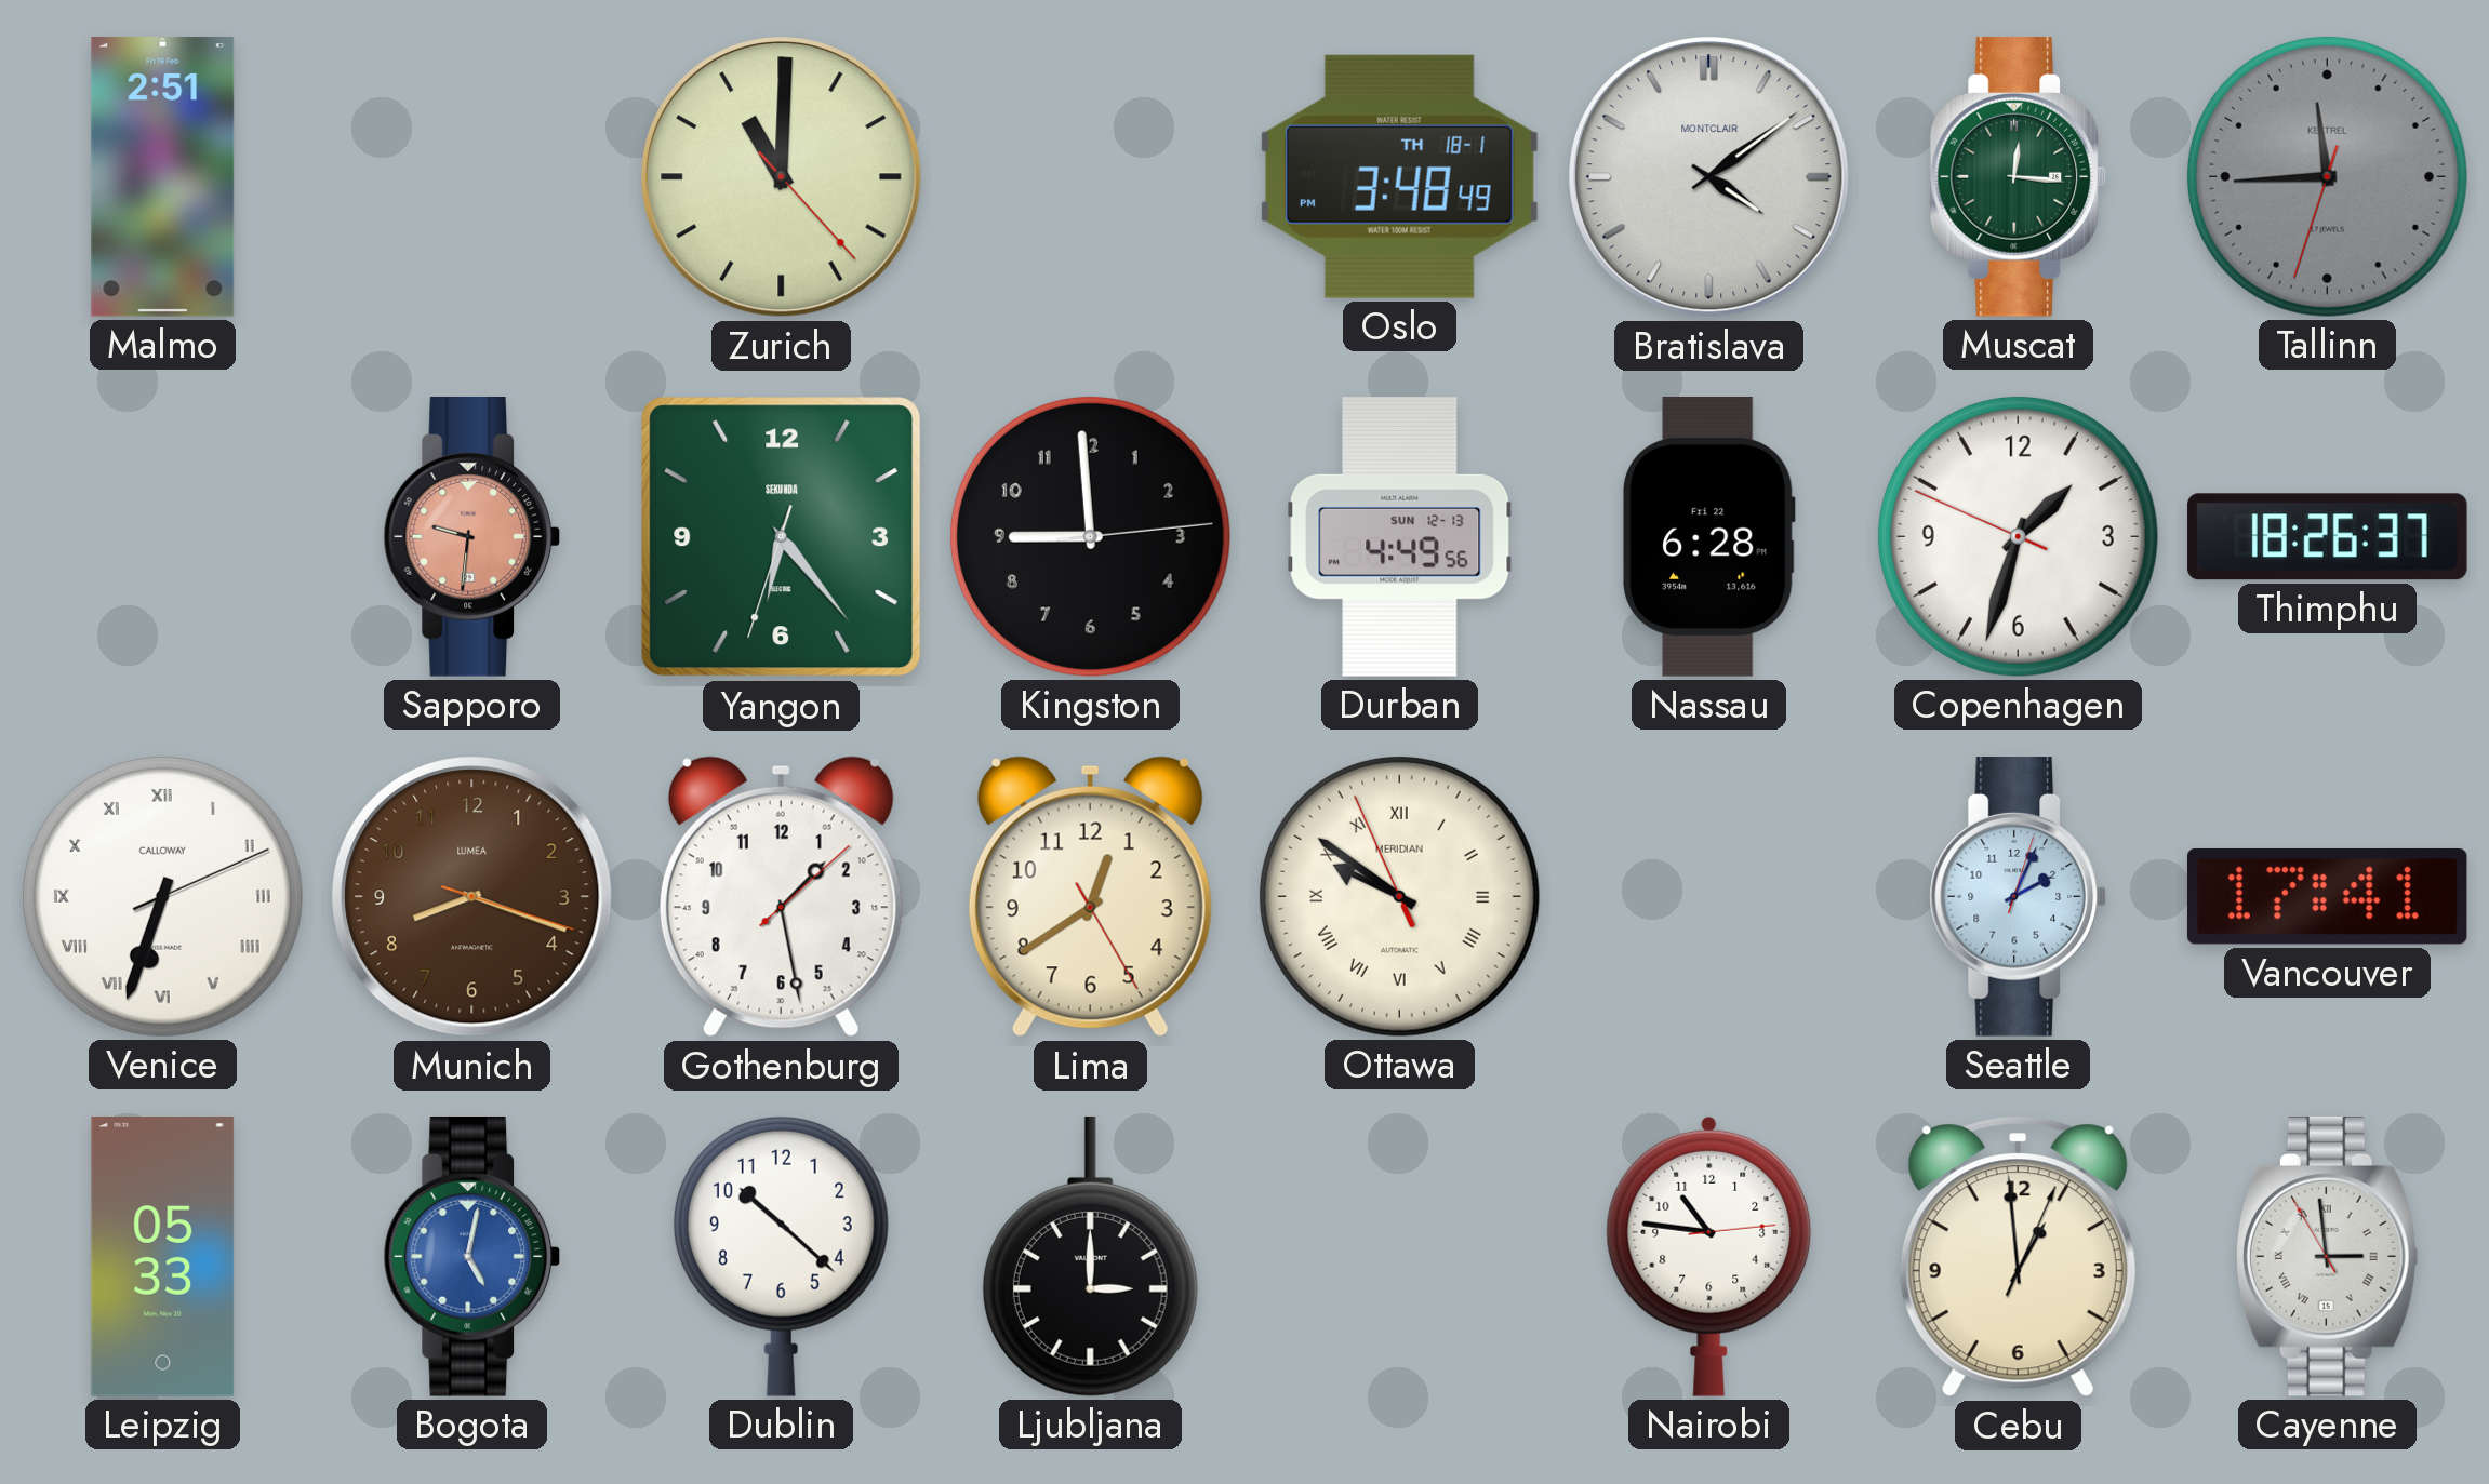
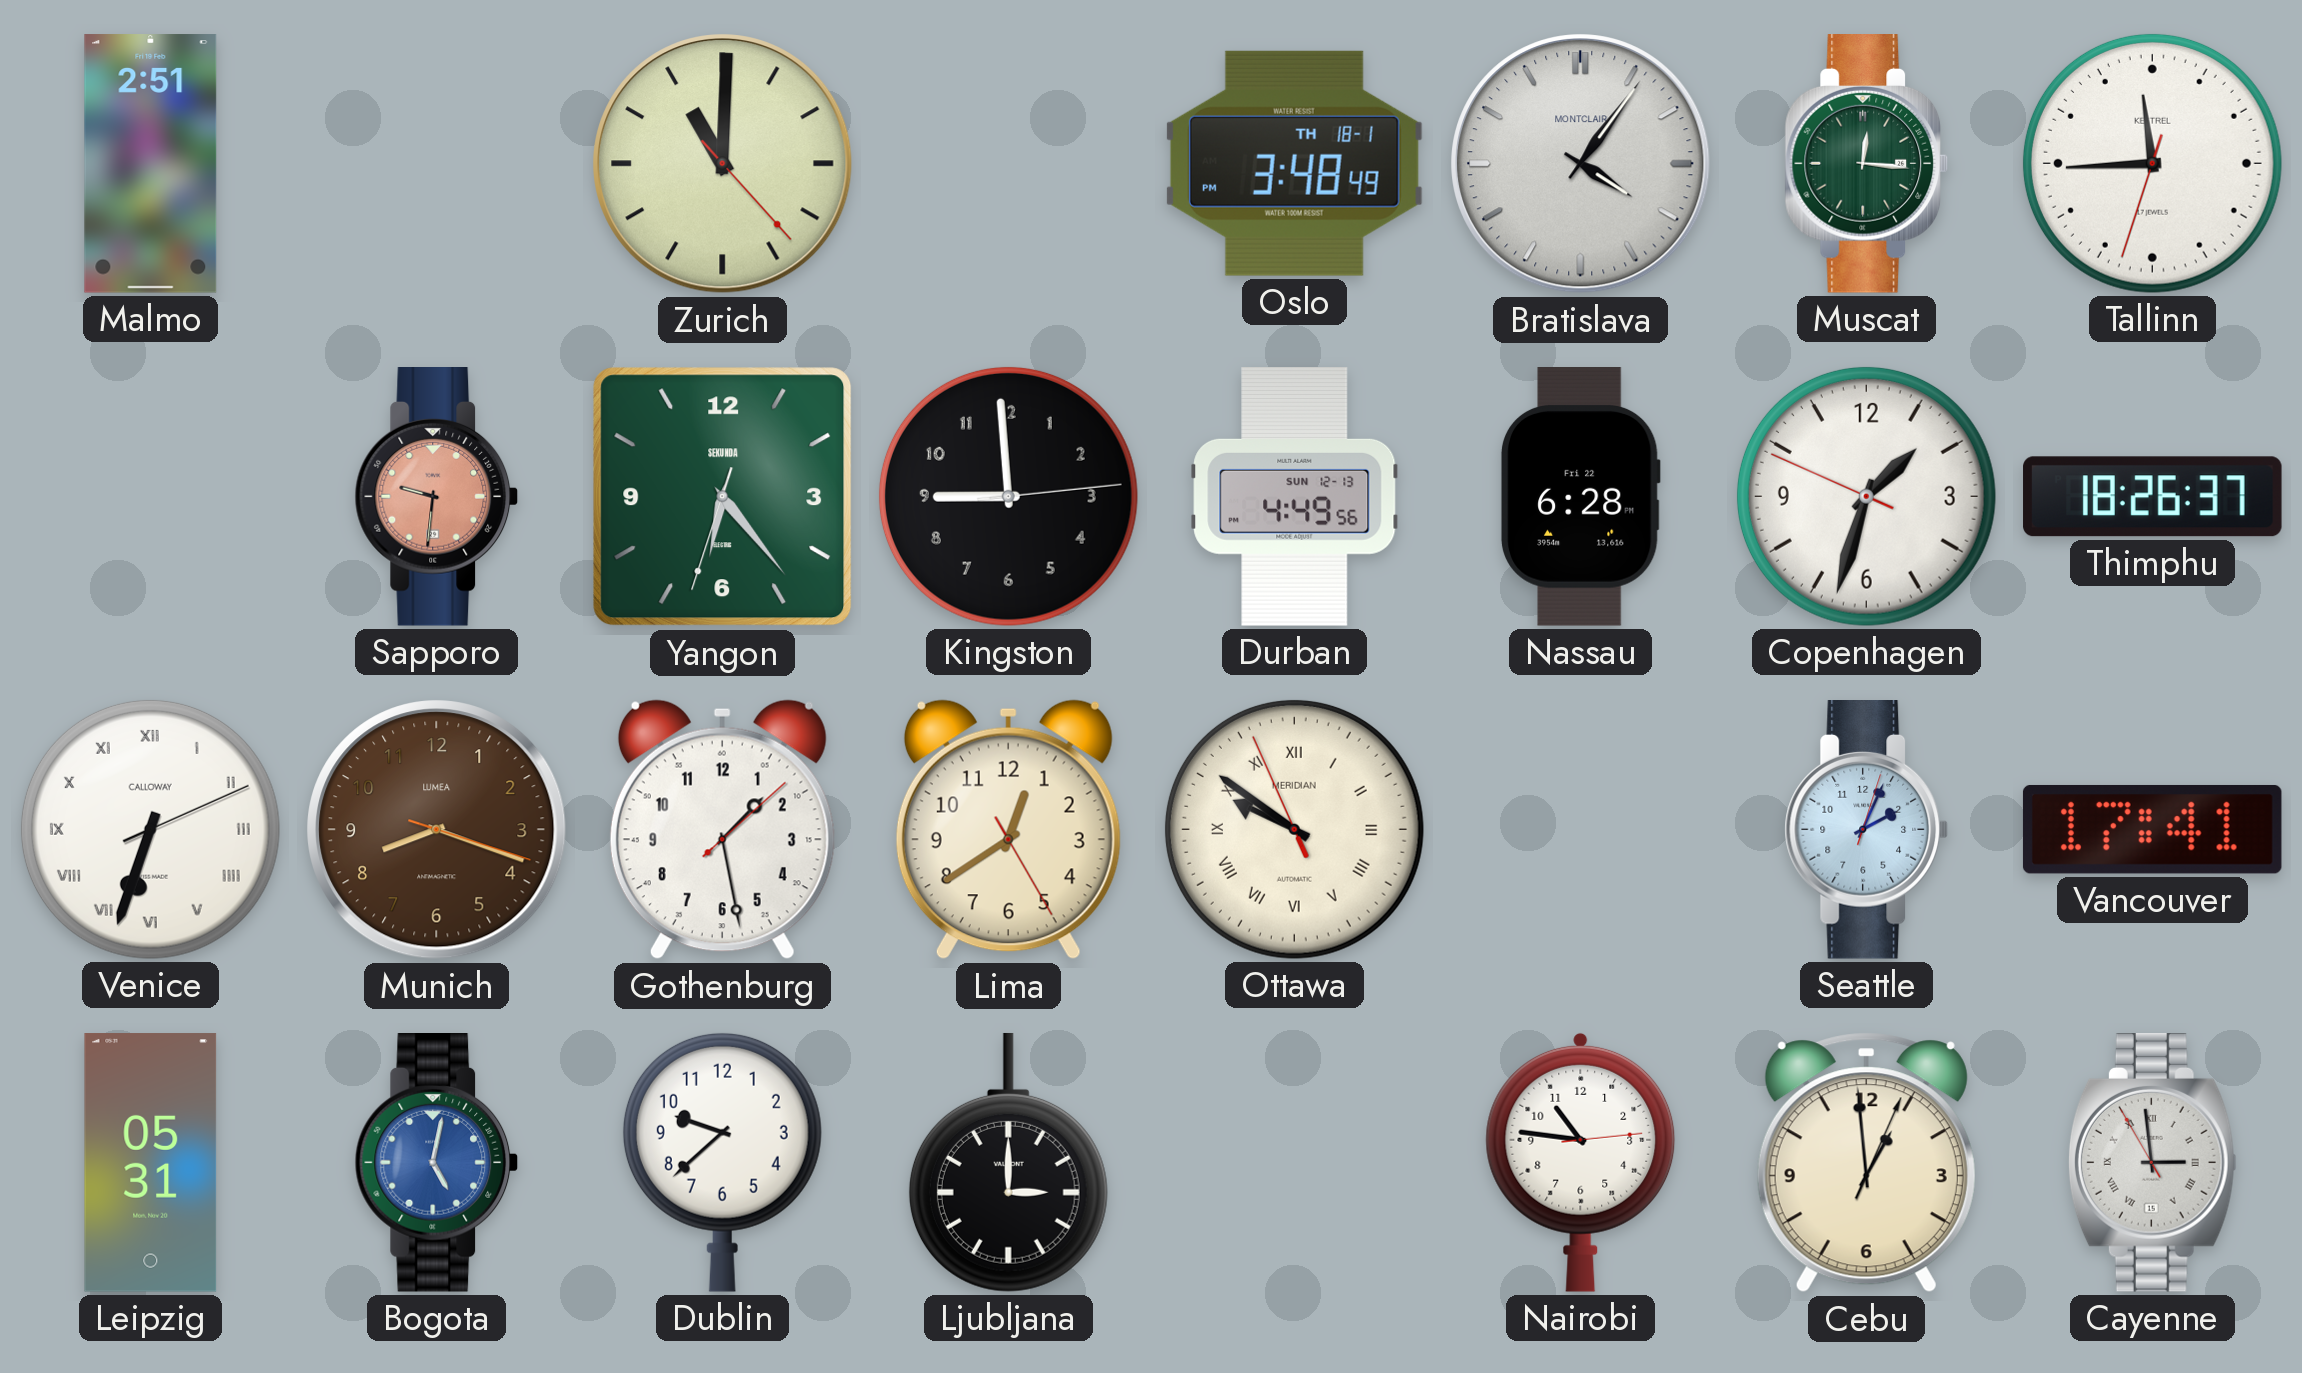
Bratislava: 4:09 -> 4:06 (1581, 164)
Tallinn dial: grey -> white (2152, 163)
Leipzig: 05:33 -> 05:31 (151, 1163)
Dublin: 10:22 -> 9:38 (722, 1162)
